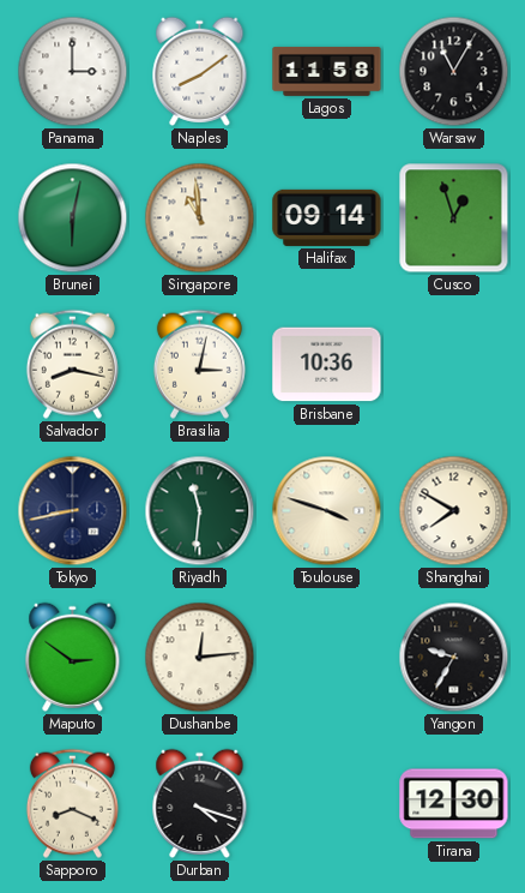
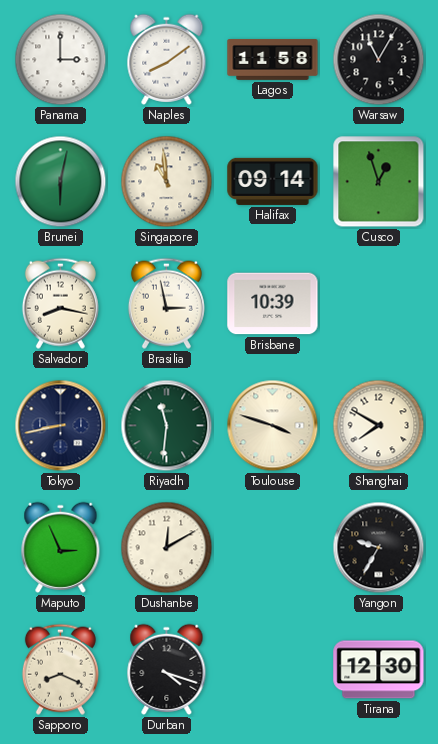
Brasilia: 3:02 -> 2:58 (166, 303)
Brisbane: 10:36 -> 10:39 (273, 304)
Maputo: 2:51 -> 2:56 (61, 547)
Dushanbe: 12:14 -> 12:10 (167, 548)
